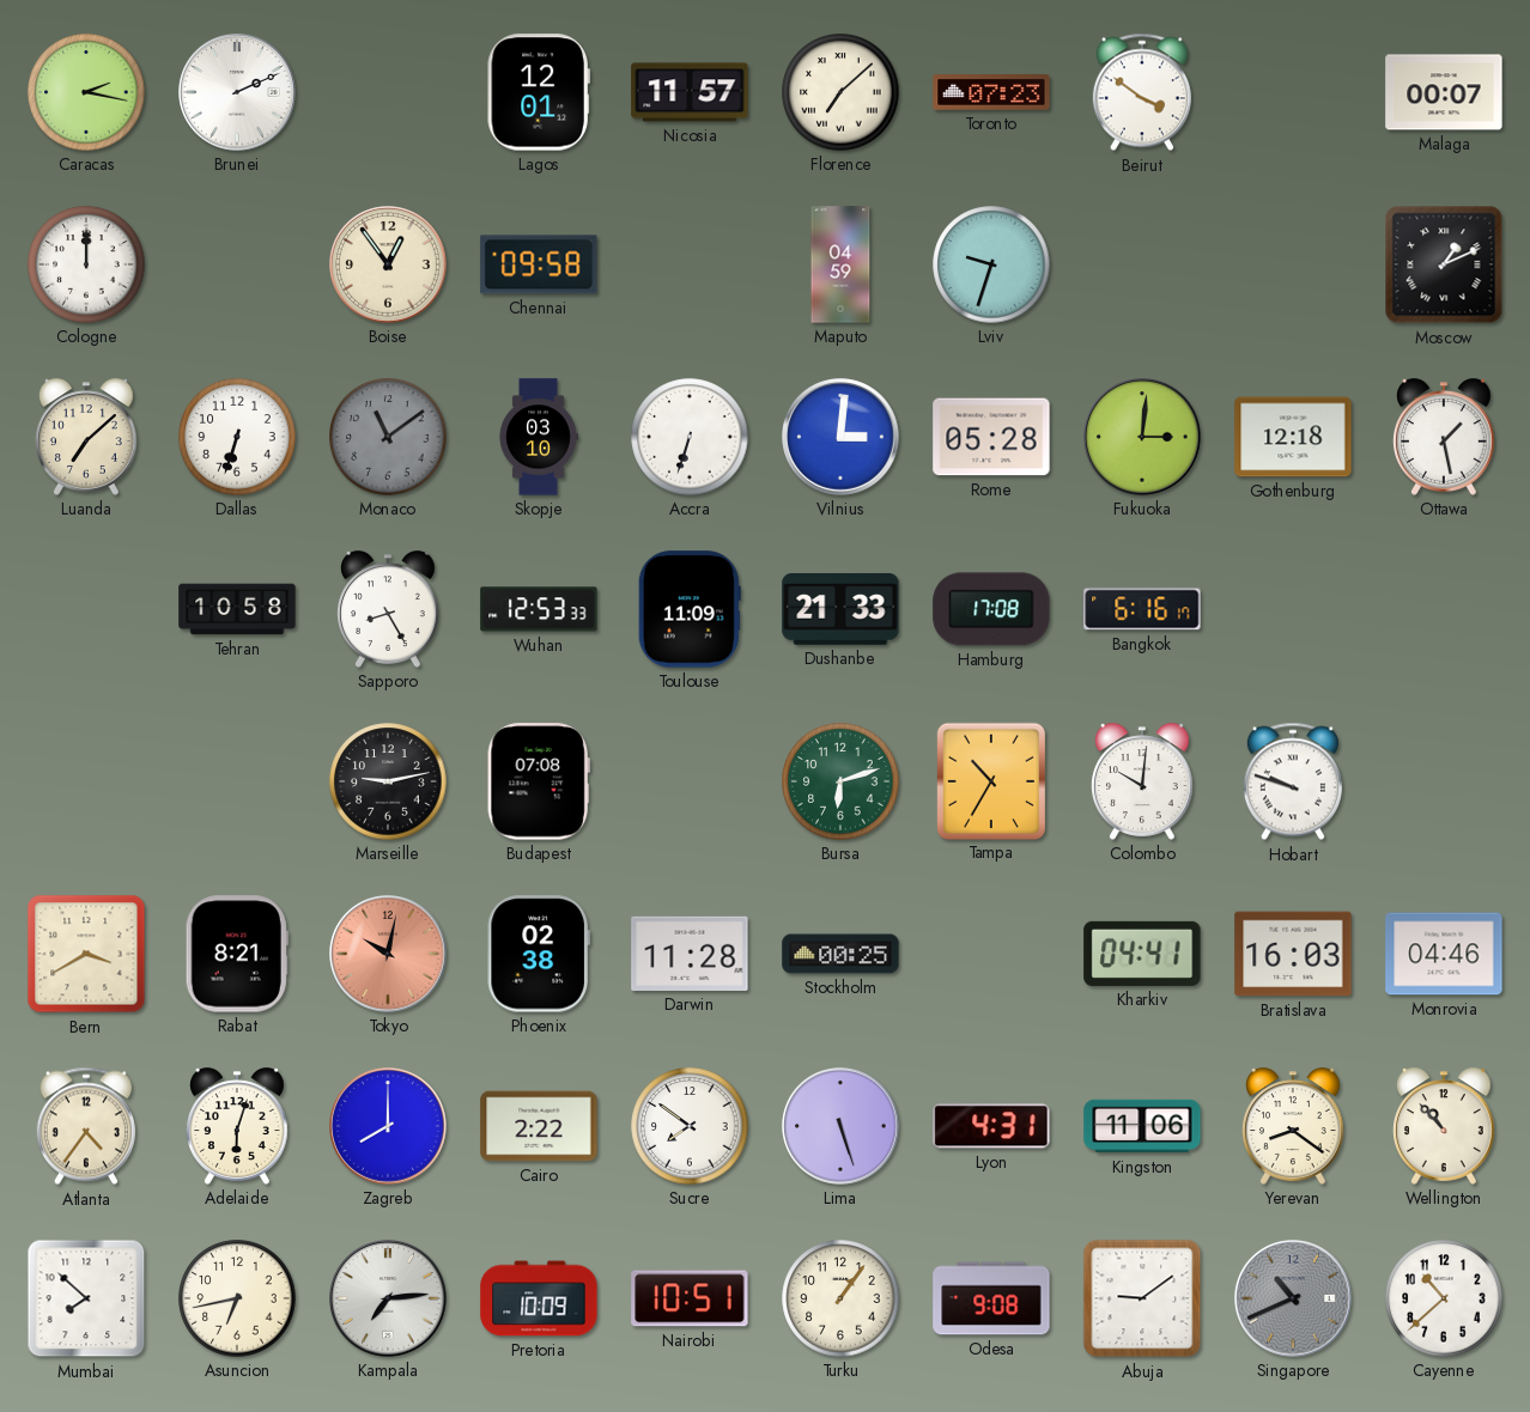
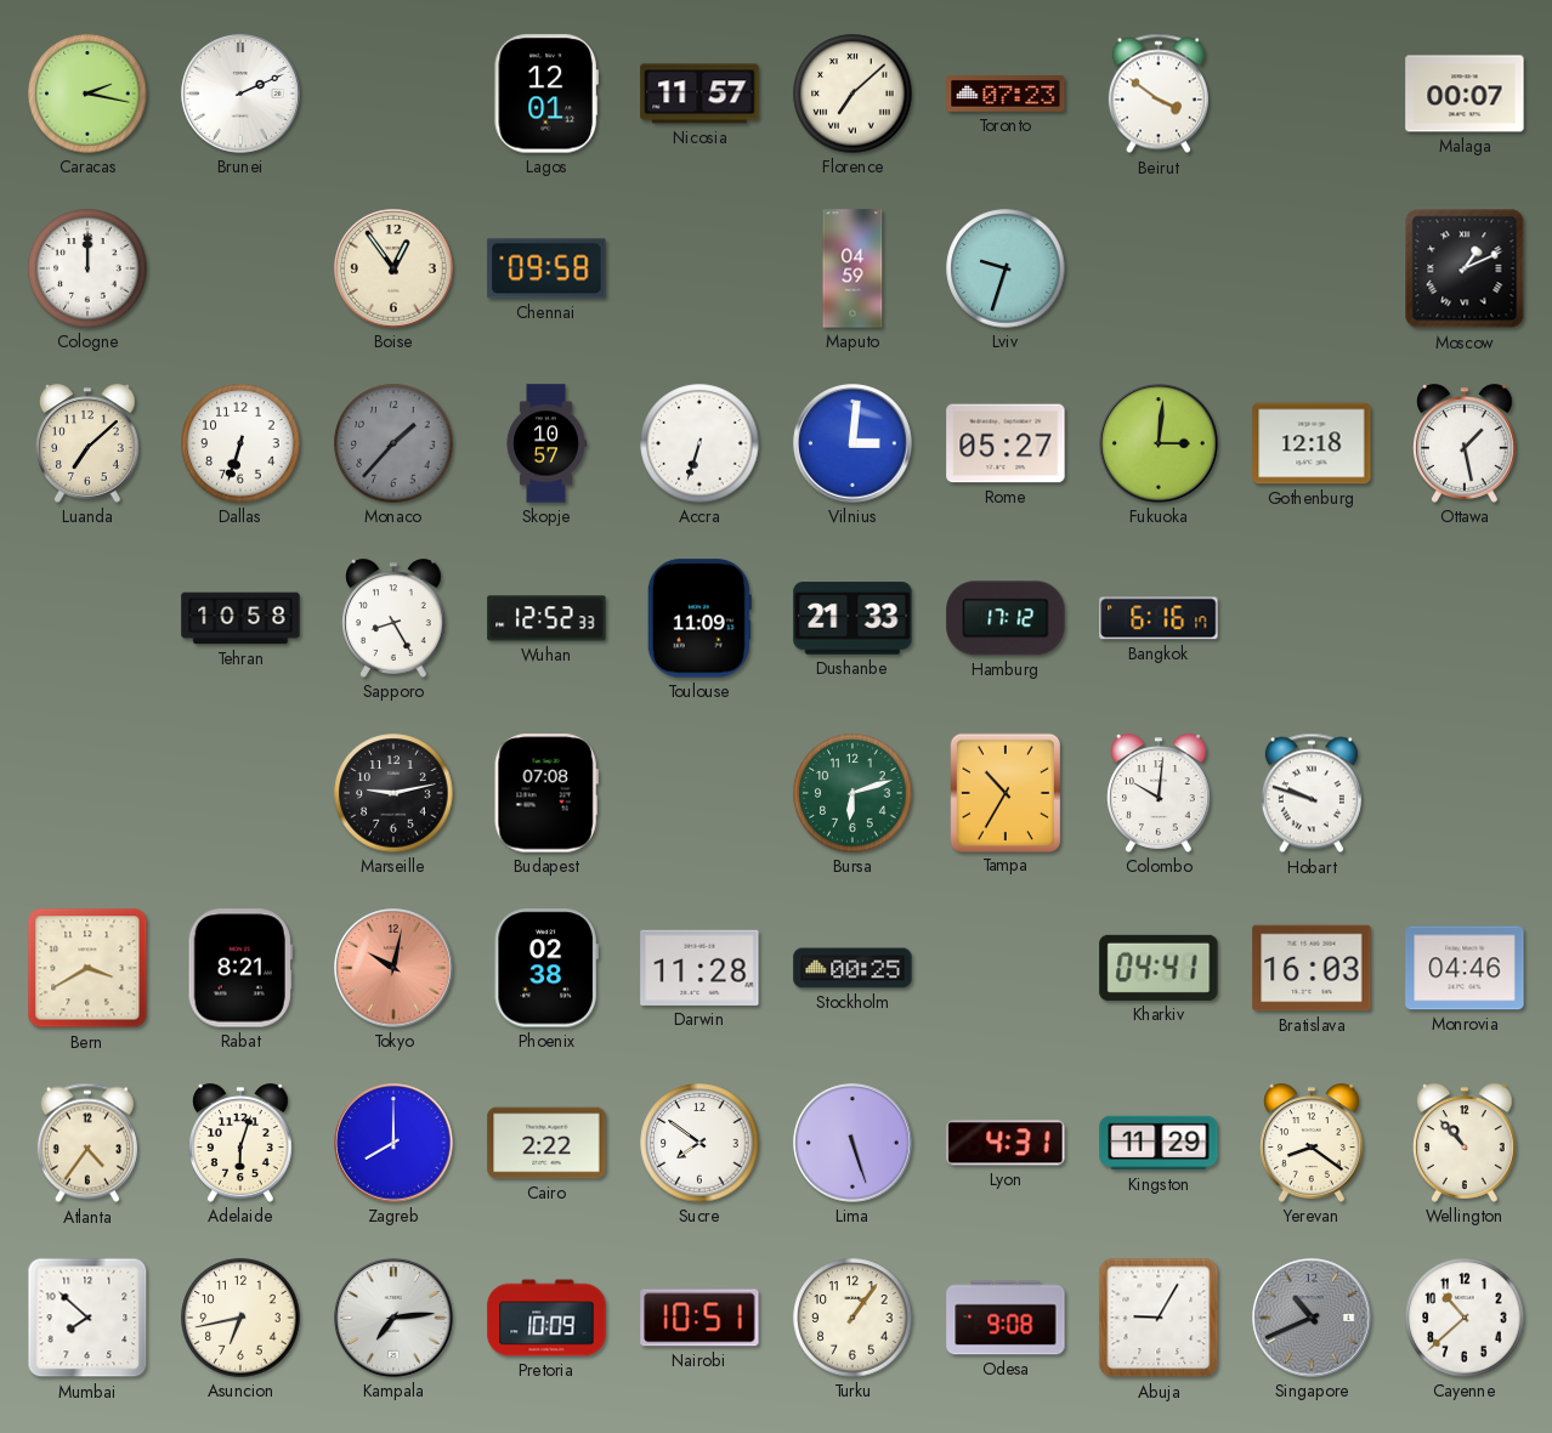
Monaco: 11:09 -> 1:37 (393, 443)
Skopje: 03:10 -> 10:57 (546, 443)
Rome: 05:28 -> 05:27 (1006, 443)
Wuhan: 12:53 -> 12:52 (546, 618)
Hamburg: 17:08 -> 17:12 (1006, 618)
Kingston: 11:06 -> 11:29 (1159, 1143)
Abuja: 9:09 -> 9:05 (1159, 1318)
